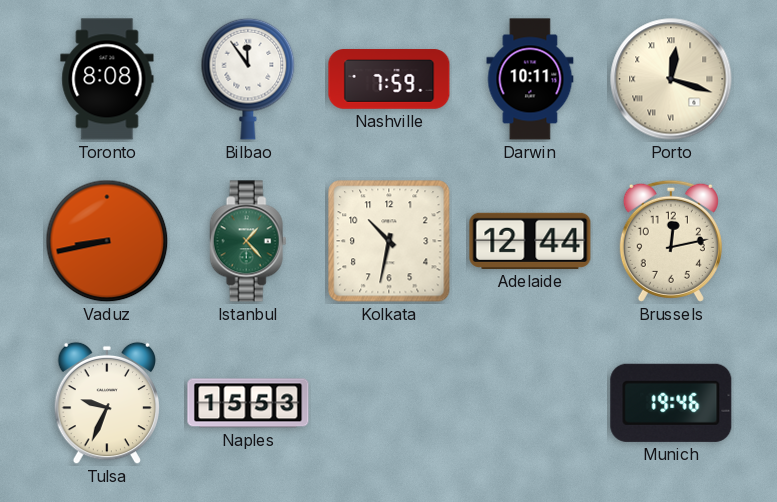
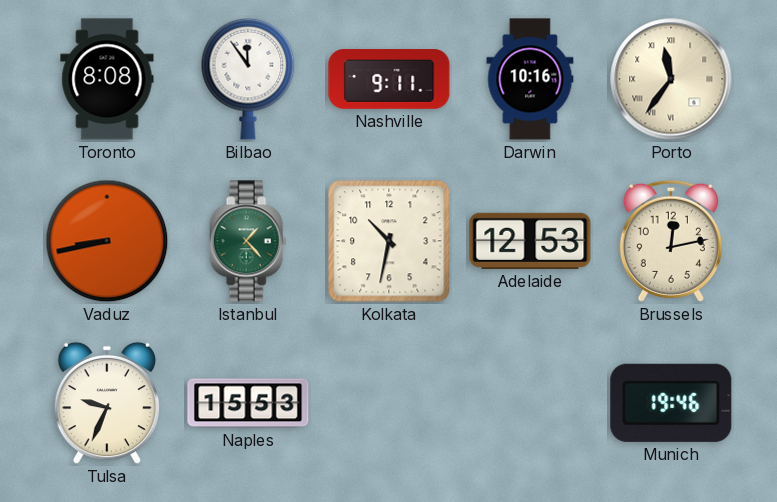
Nashville: 7:59 -> 9:11 (389, 79)
Darwin: 10:11 -> 10:16 (530, 79)
Porto: 12:18 -> 11:36 (671, 79)
Adelaide: 12:44 -> 12:53 (530, 241)
